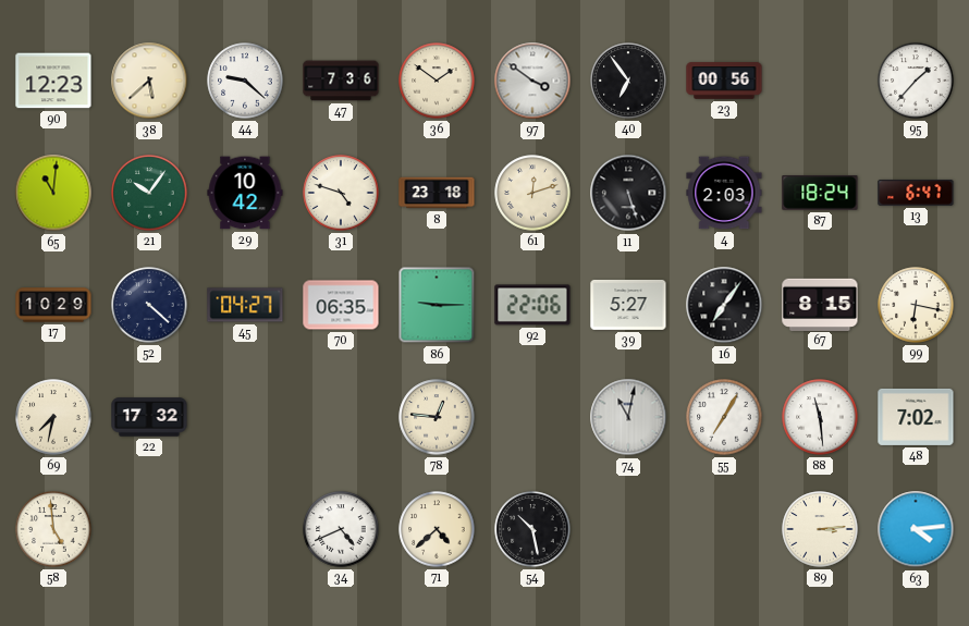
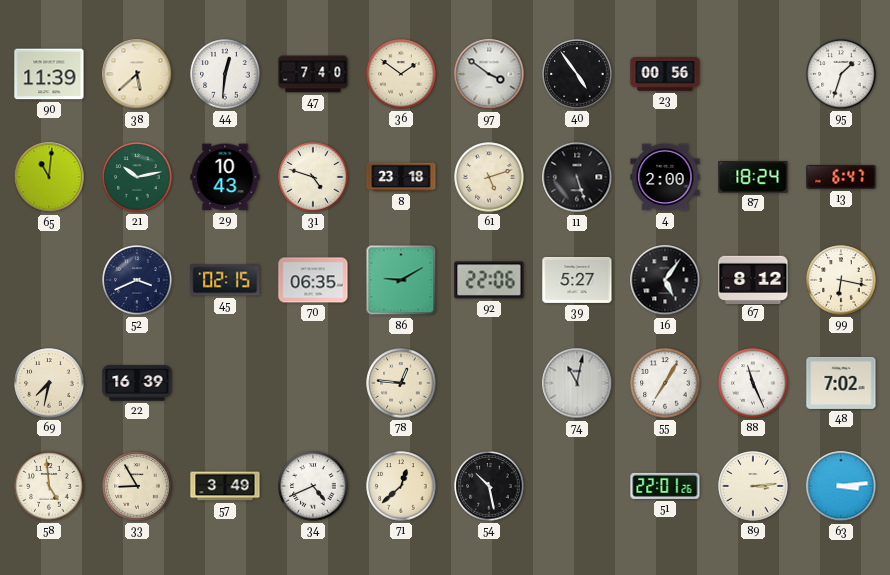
90: 12:23 -> 11:39 (49, 74)
44: 9:22 -> 12:31 (225, 74)
47: 7:36 -> 7:40 (313, 74)
40: 6:54 -> 4:54 (577, 74)
95: 1:37 -> 1:33 (841, 74)
21: 10:06 -> 10:13 (137, 177)
29: 10:42 -> 10:43 (225, 177)
61: 12:12 -> 5:12 (489, 177)
4: 2:03 -> 2:00 (665, 177)
17: 10:29 -> none (53, 305)
52: 4:22 -> 3:41 (137, 280)
45: 04:27 -> 02:15 (225, 280)
86: 9:15 -> 9:10 (401, 280)
16: 7:06 -> 5:06 (665, 280)
67: 8:15 -> 8:12 (753, 279)
22: 17:32 -> 16:39 (137, 383)
88: 11:29 -> 11:26 (753, 383)
33: none -> 8:55 (137, 486)
57: none -> 3:49 (225, 486)
71: 4:38 -> 12:38 (401, 486)
51: none -> 22:01 (665, 486)
63: 4:14 -> 3:14 (841, 486)
